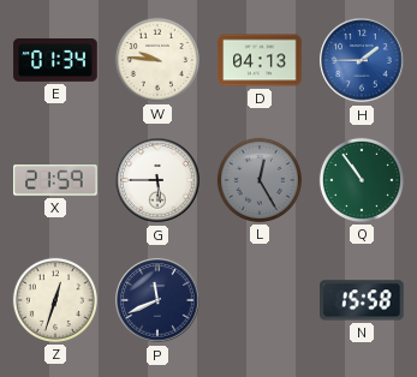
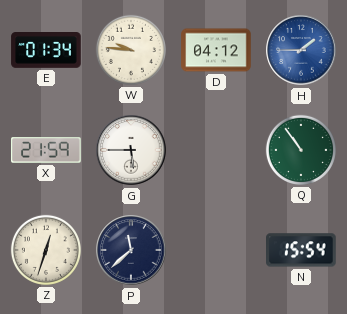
D: 04:13 -> 04:12 (216, 50)
L: 12:25 -> none (260, 180)
P: 11:41 -> 11:38 (131, 250)
N: 15:58 -> 15:54 (302, 250)
